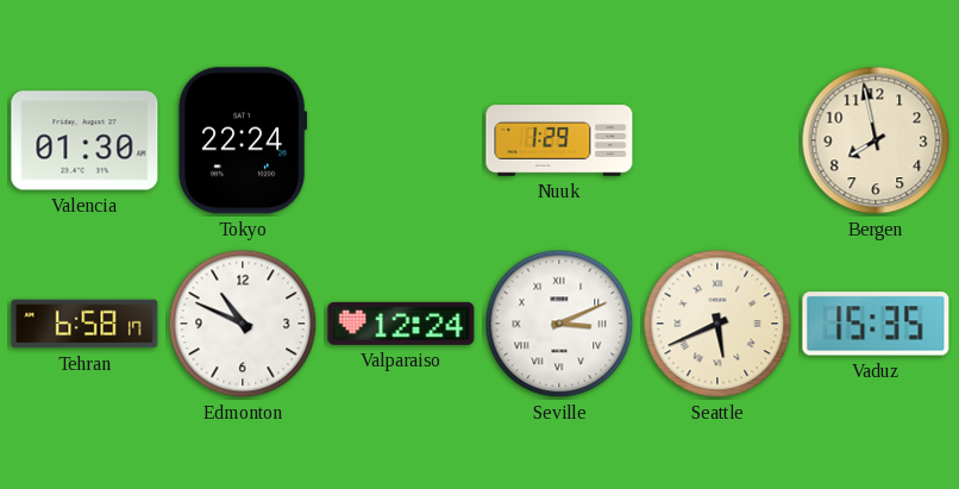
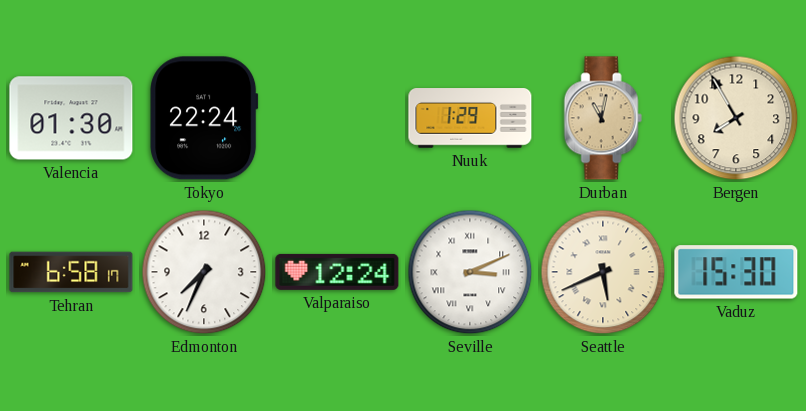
Durban: none -> 11:02 (603, 118)
Bergen: 7:58 -> 7:55 (736, 118)
Edmonton: 10:49 -> 7:34 (204, 272)
Vaduz: 15:35 -> 15:30 (736, 272)
